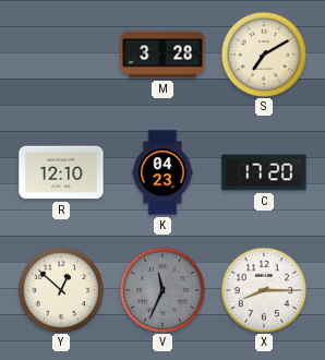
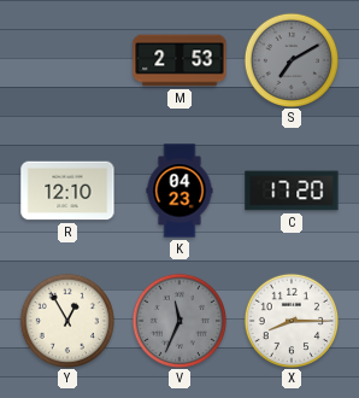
M: 3:28 -> 2:53 (179, 60)
S dial: cream -> grey (290, 59)
Y: 12:52 -> 12:55 (66, 320)
